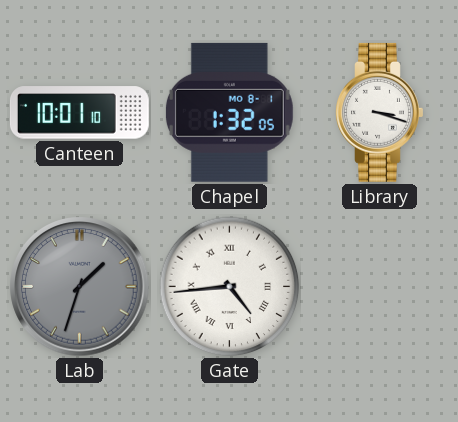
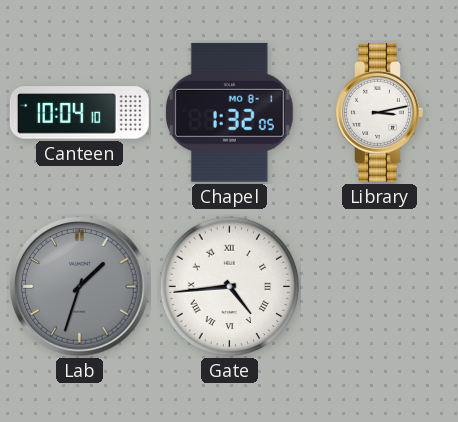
Canteen: 10:01 -> 10:04 (79, 113)
Library: 3:18 -> 3:13 (380, 112)
